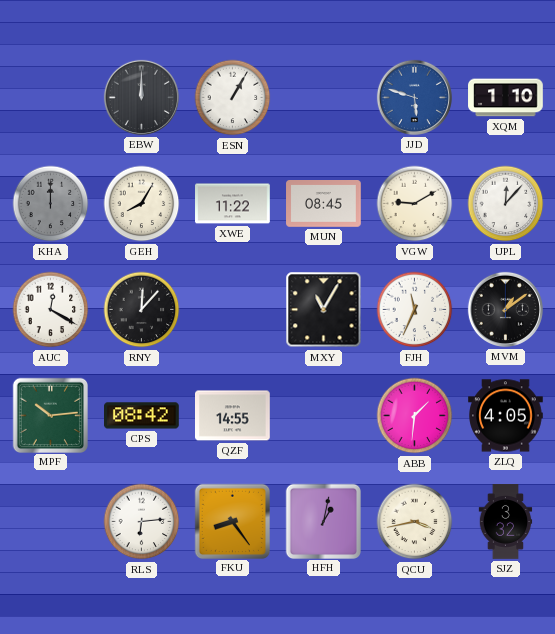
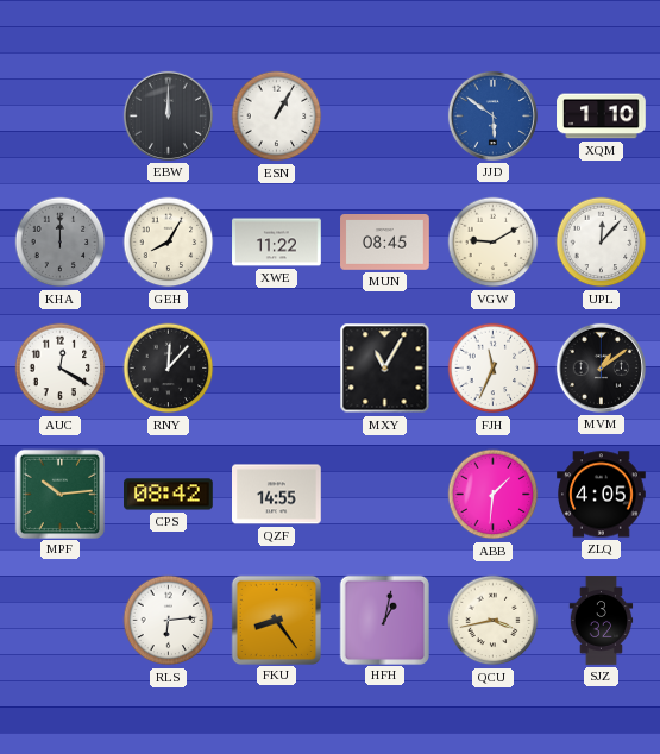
JJD: 5:48 -> 5:51 (492, 115)
